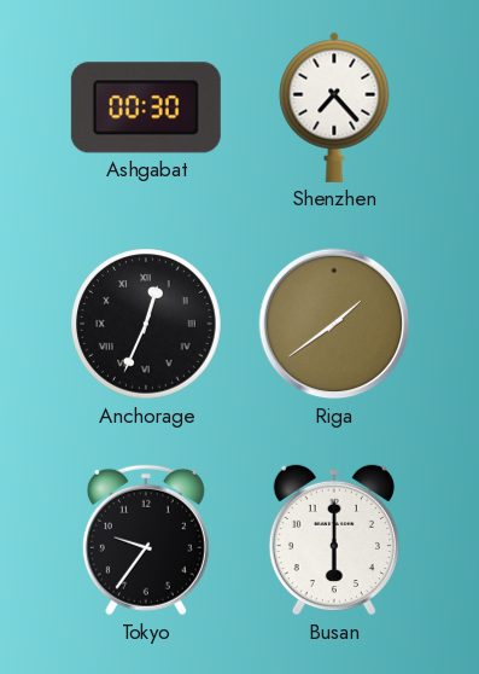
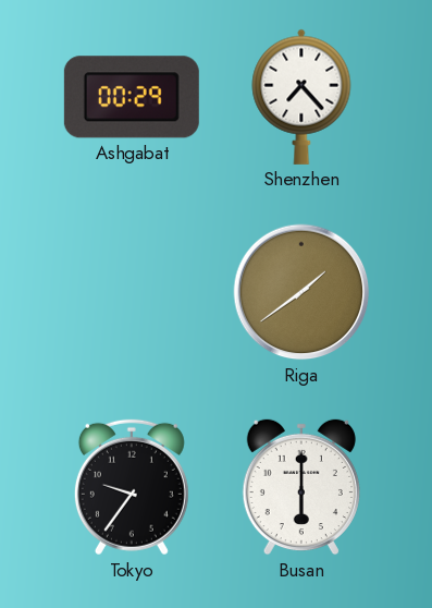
Ashgabat: 00:30 -> 00:29 (132, 97)
Anchorage: 12:34 -> none (146, 324)
